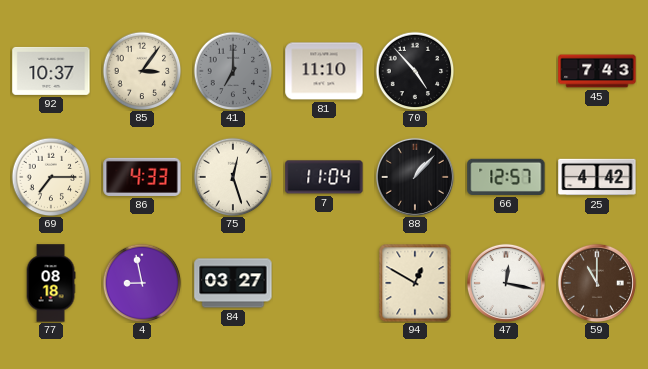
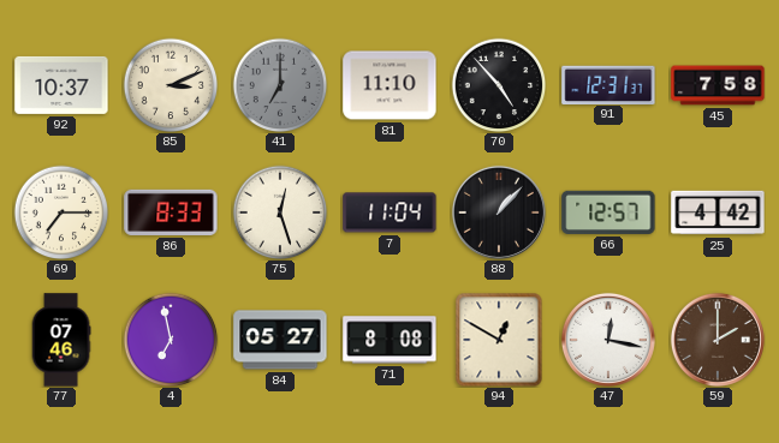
85: 3:06 -> 3:11 (171, 85)
91: none -> 12:31 (608, 84)
45: 7:43 -> 7:58 (718, 85)
86: 4:33 -> 8:33 (171, 212)
77: 08:18 -> 07:46 (61, 340)
4: 8:58 -> 6:58 (171, 340)
84: 03:27 -> 05:27 (280, 340)
71: none -> 8:08 (389, 340)
59: 11:00 -> 2:00 (718, 340)
